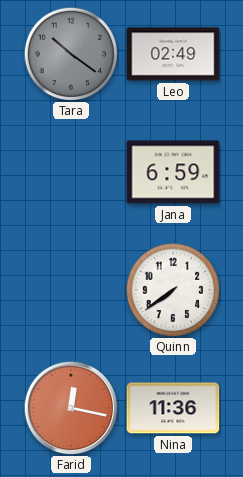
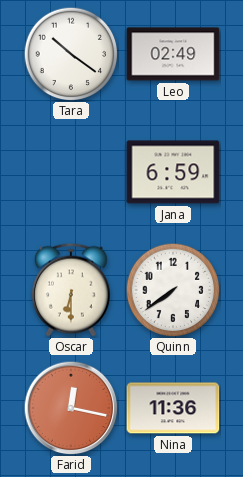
Tara dial: grey -> white (71, 54)
Oscar: none -> 6:30 (71, 290)
